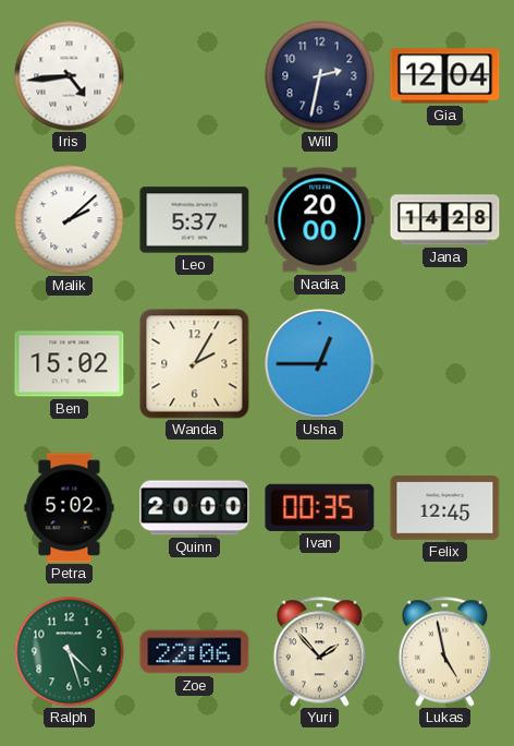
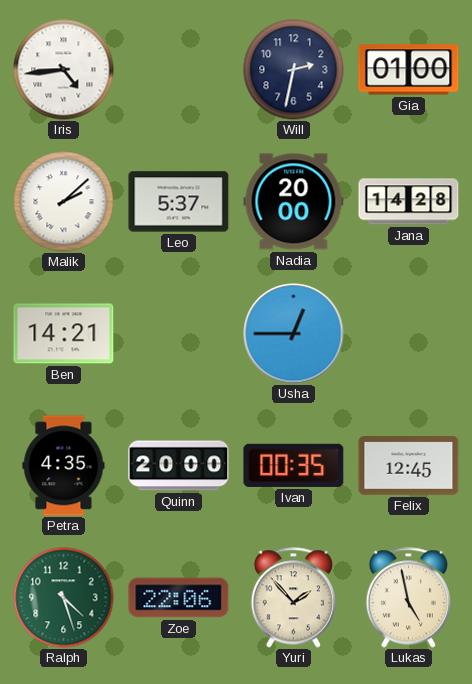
Gia: 12:04 -> 01:00 (409, 70)
Ben: 15:02 -> 14:21 (64, 334)
Wanda: 2:05 -> none (195, 364)
Petra: 5:02 -> 4:35 (64, 466)
